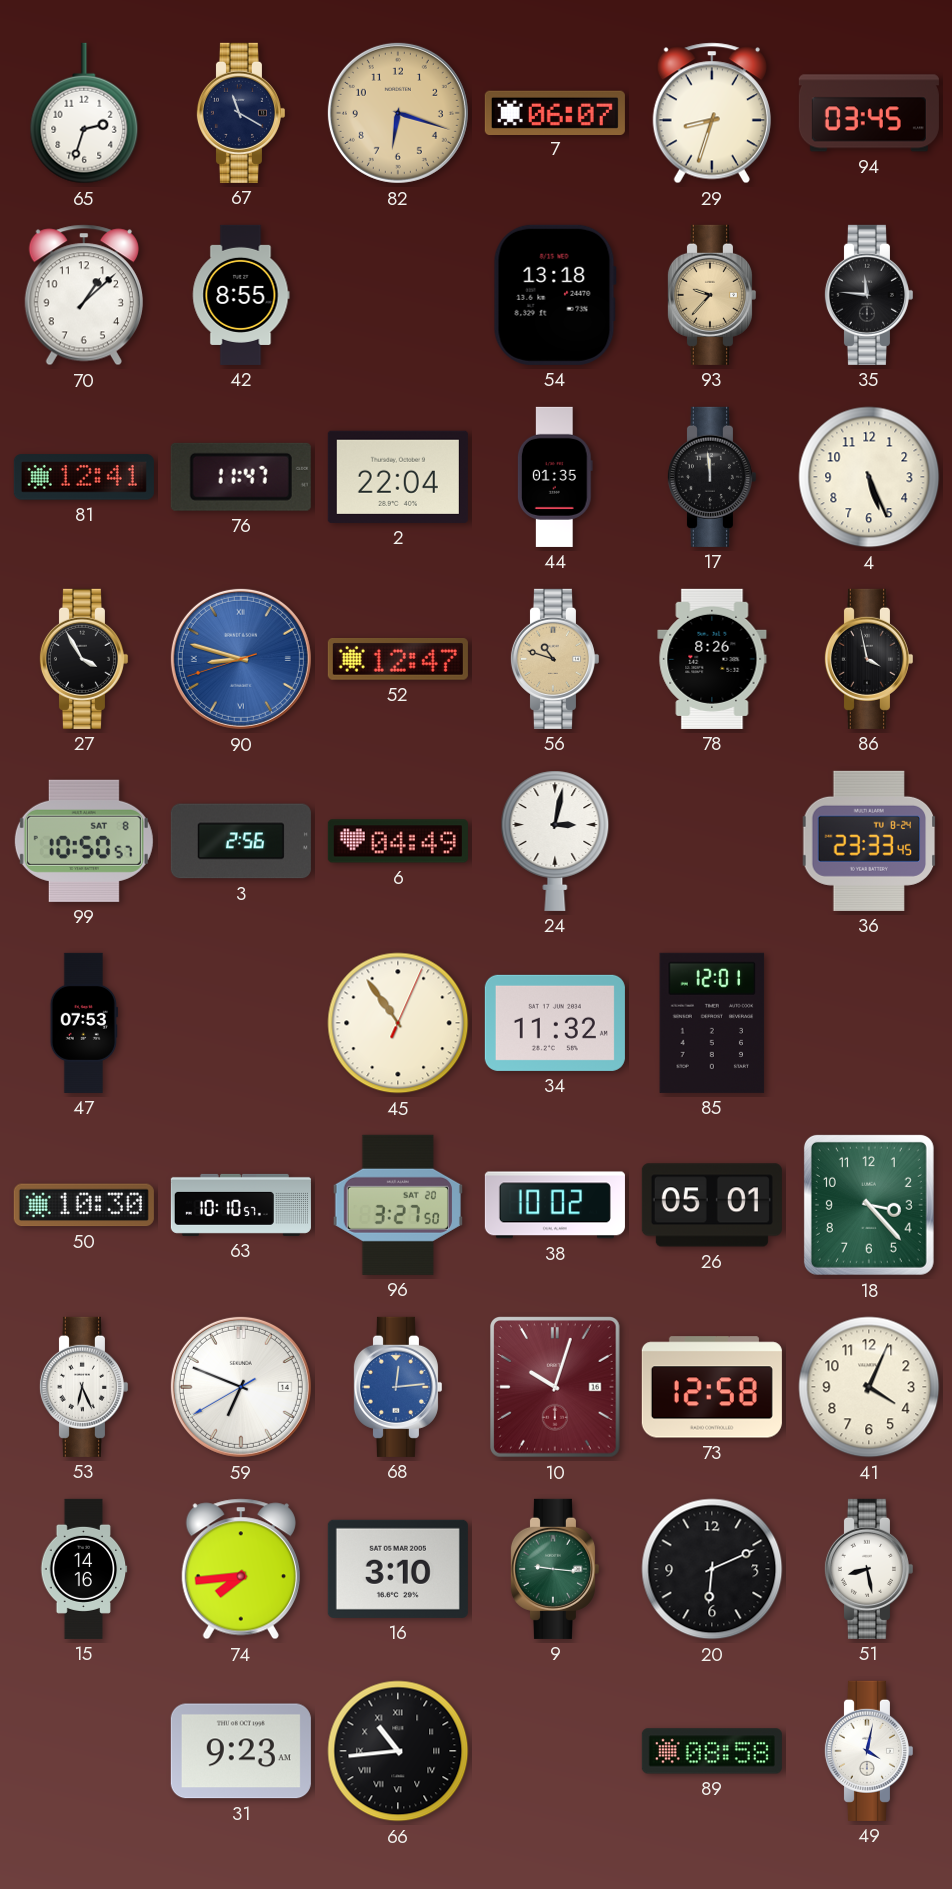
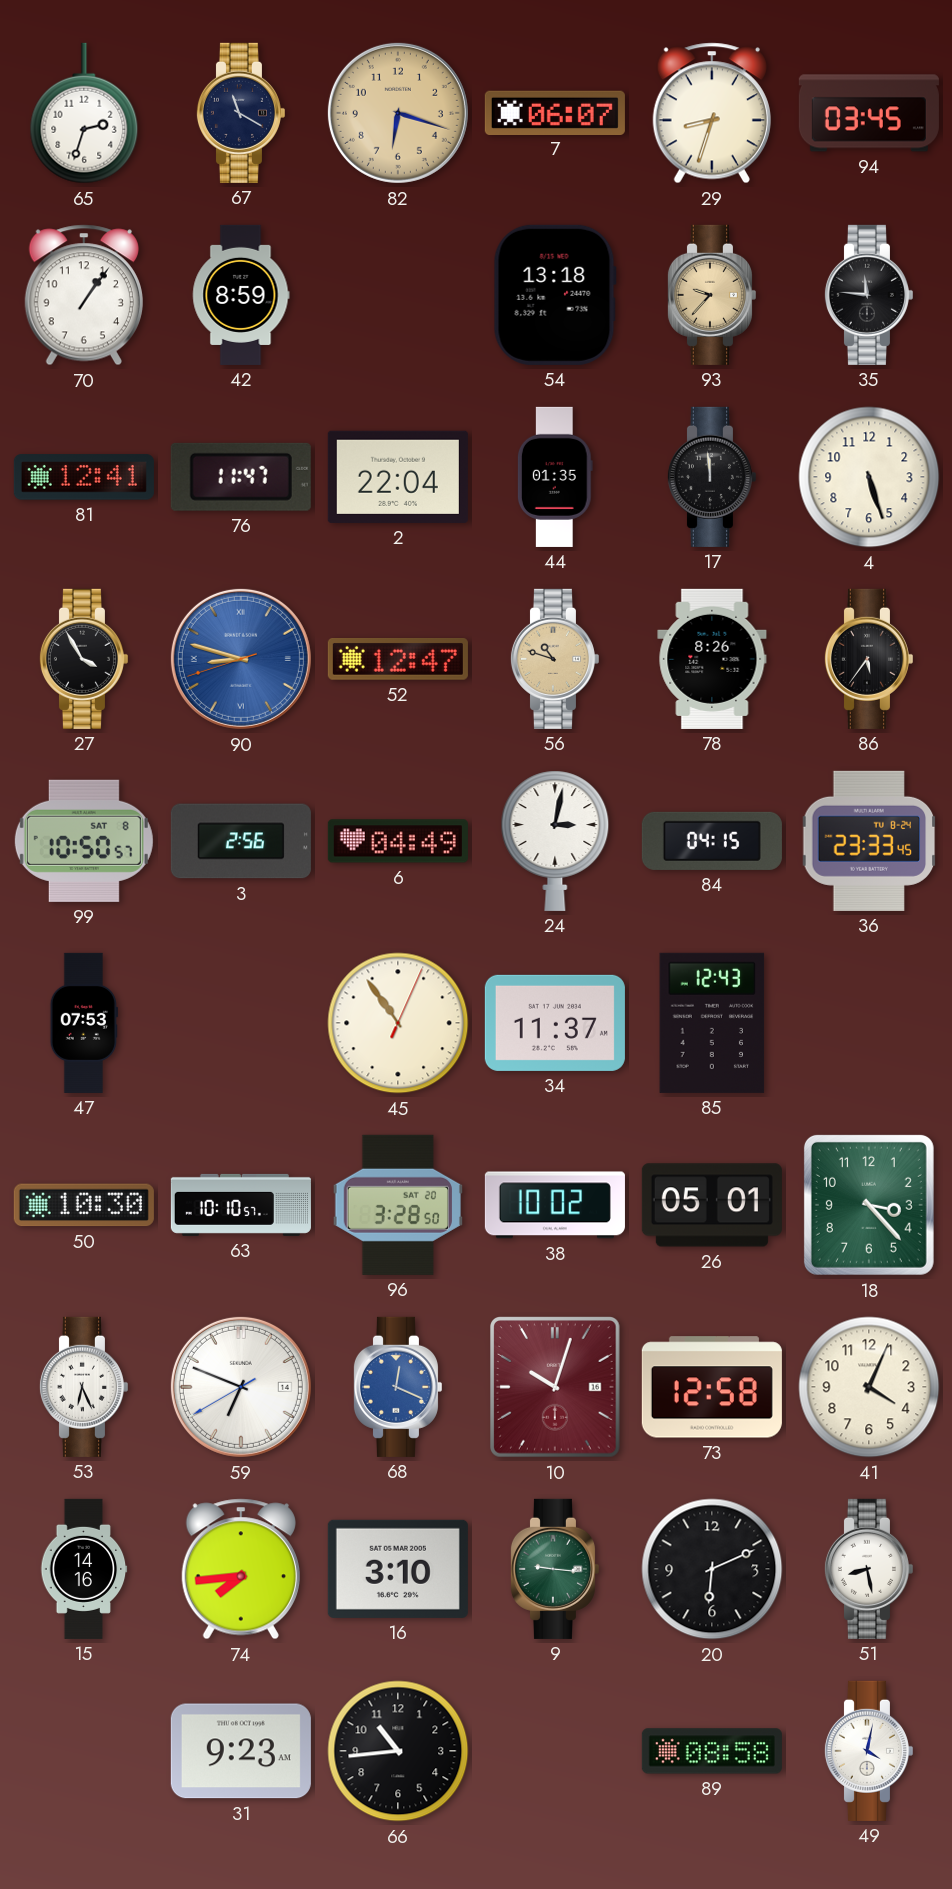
70: 1:08 -> 1:06 (84, 295)
42: 8:55 -> 8:59 (241, 295)
4: 5:26 -> 5:27 (869, 477)
86: 3:58 -> 5:36 (868, 659)
84: none -> 04:15 (712, 841)
34: 11:32 -> 11:37 (555, 1023)
85: 12:01 -> 12:43 (712, 1023)
96: 3:27 -> 3:28 (397, 1205)
68: 12:14 -> 12:19 (397, 1387)
66 numerals: Roman -> Arabic (398, 1751)
